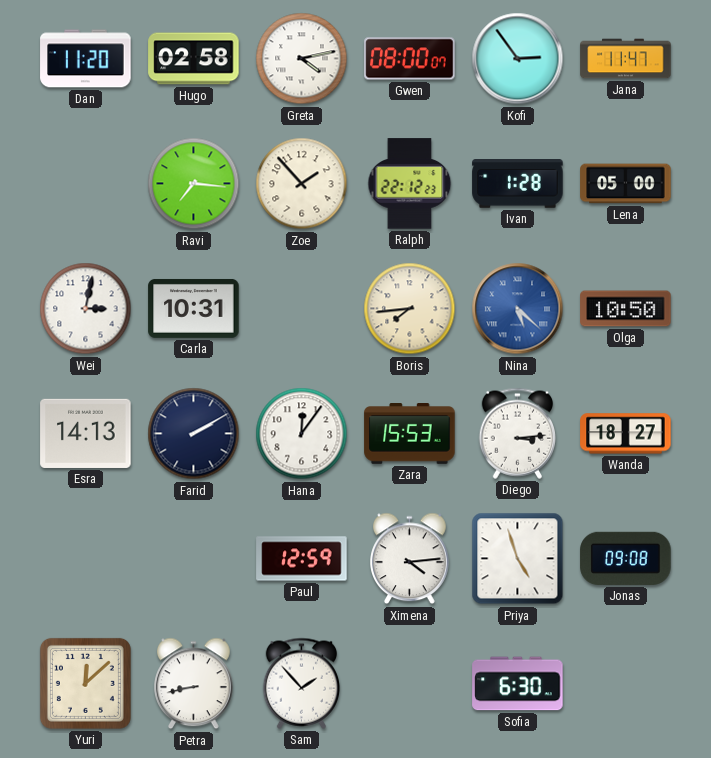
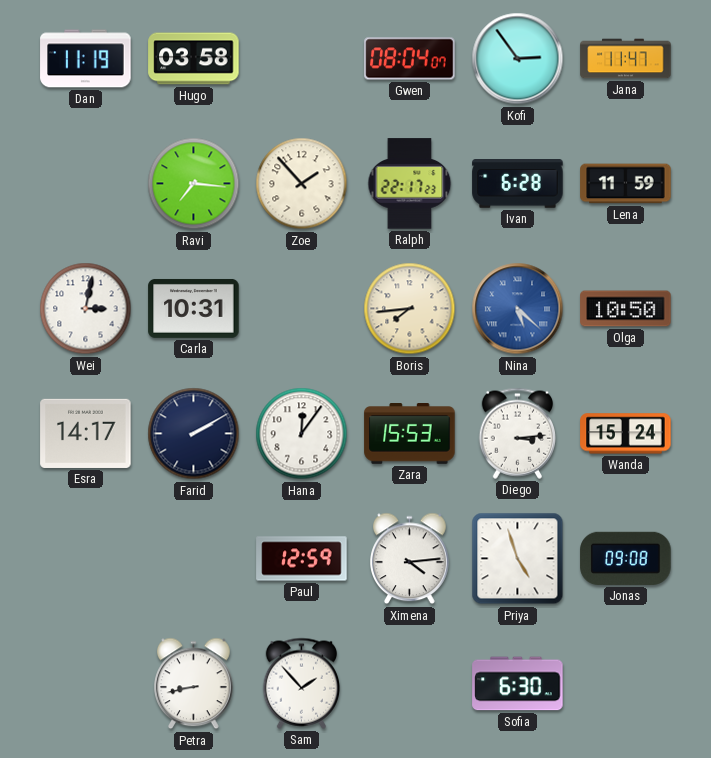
Dan: 11:20 -> 11:19 (86, 59)
Hugo: 02:58 -> 03:58 (194, 59)
Greta: 4:13 -> none (302, 59)
Gwen: 08:00 -> 08:04 (410, 59)
Ralph: 22:12 -> 22:17 (410, 184)
Ivan: 1:28 -> 6:28 (518, 184)
Lena: 05:00 -> 11:59 (626, 184)
Esra: 14:13 -> 14:17 (86, 433)
Wanda: 18:27 -> 15:24 (626, 434)
Yuri: 12:08 -> none (85, 683)
